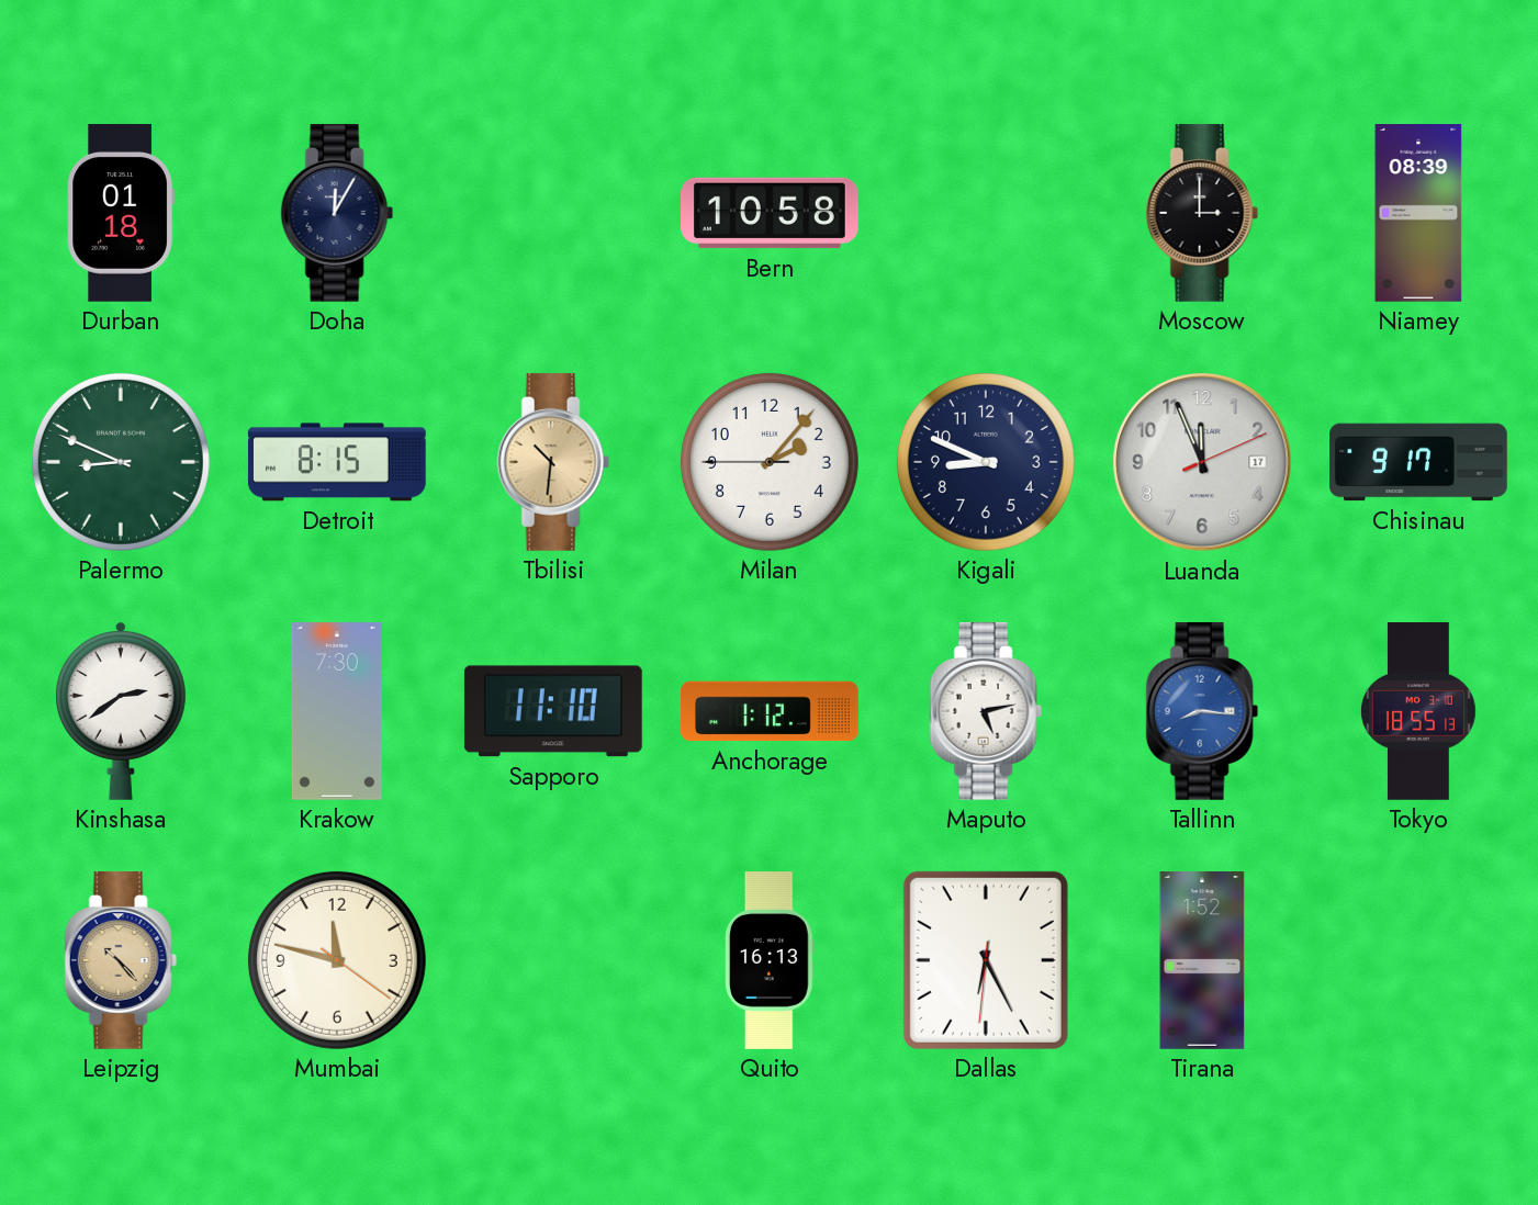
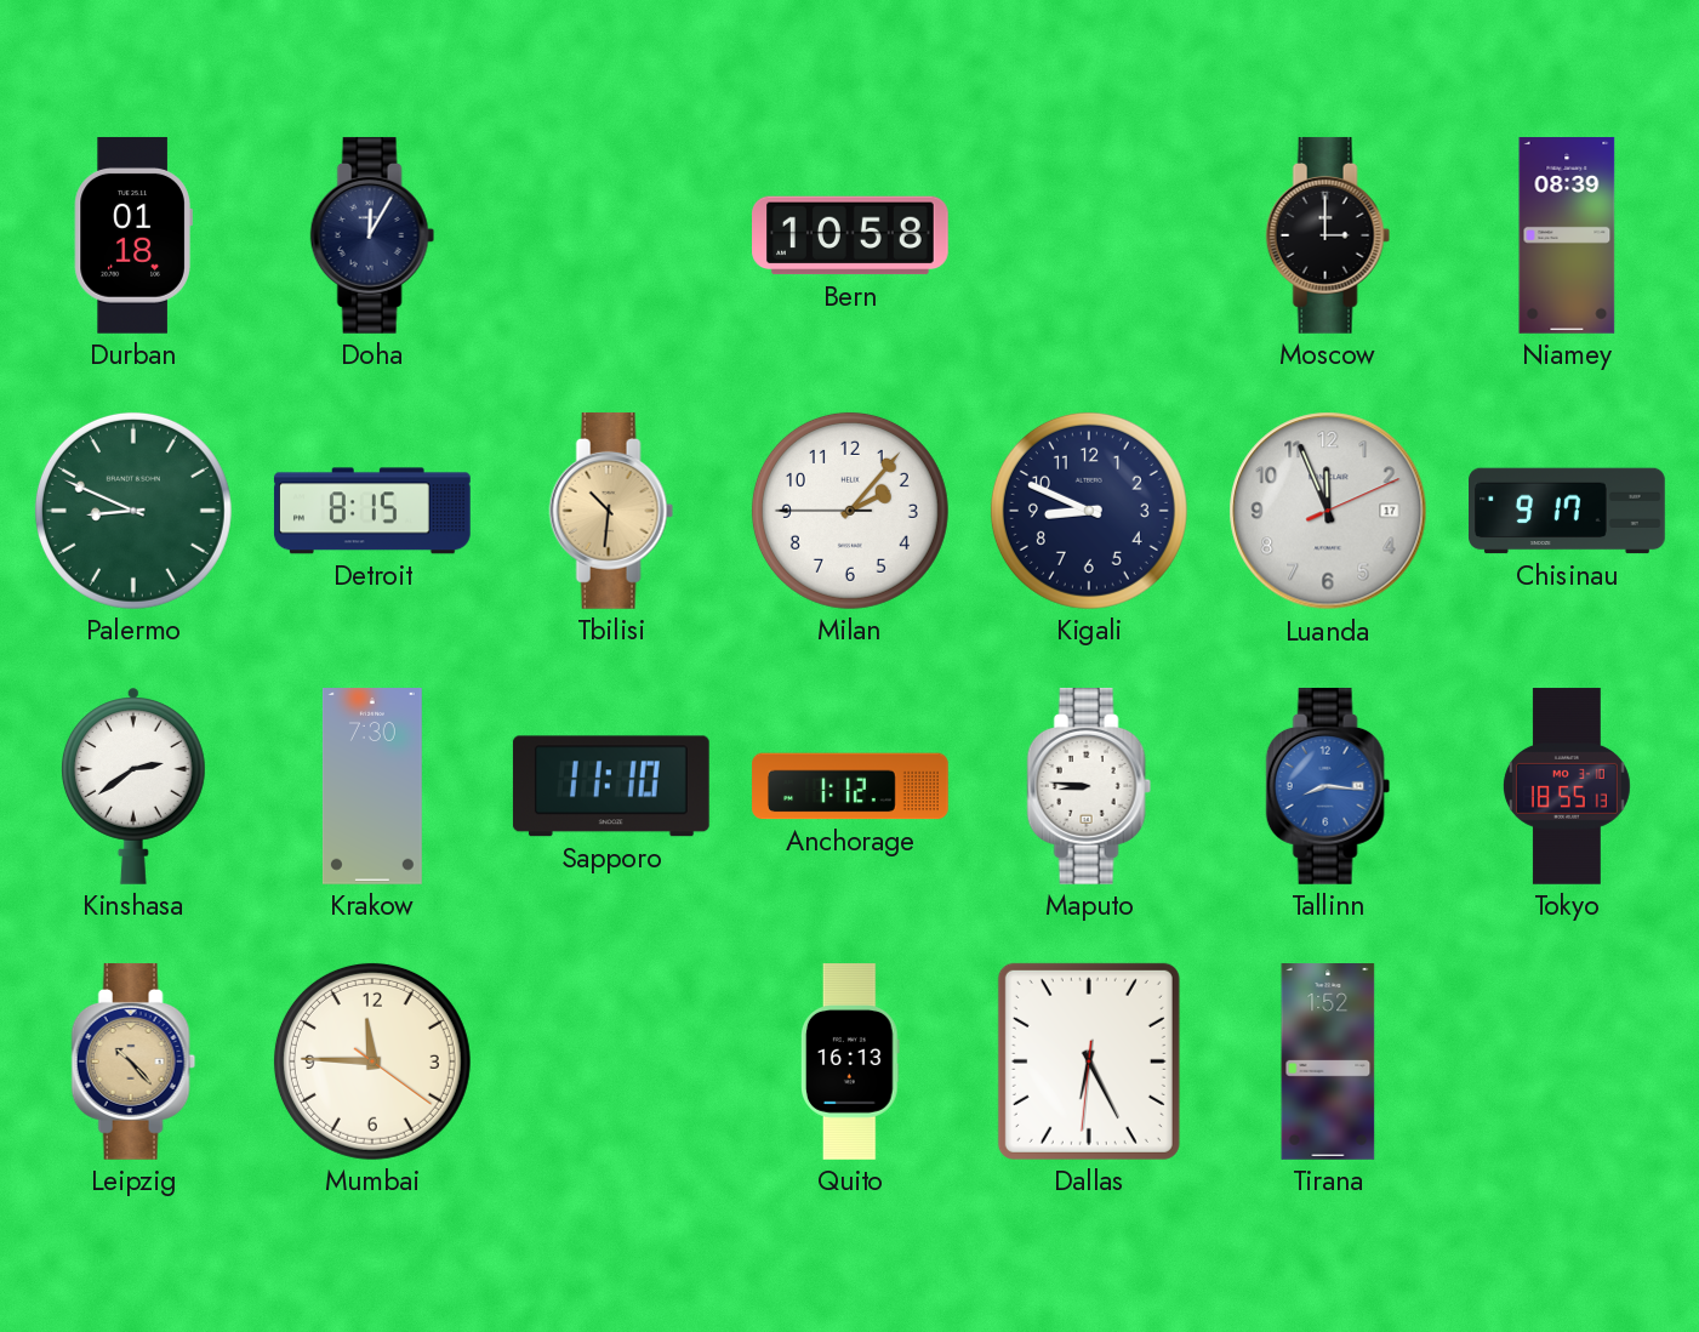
Maputo: 5:13 -> 8:46 (1089, 786)
Mumbai: 11:47 -> 11:45 (372, 1061)
